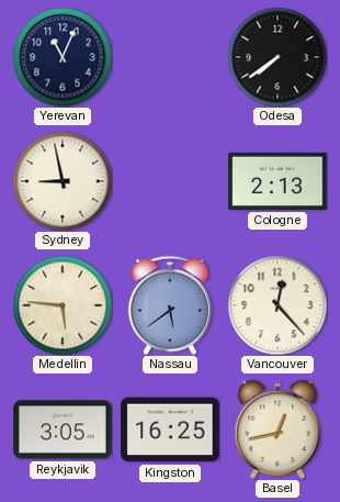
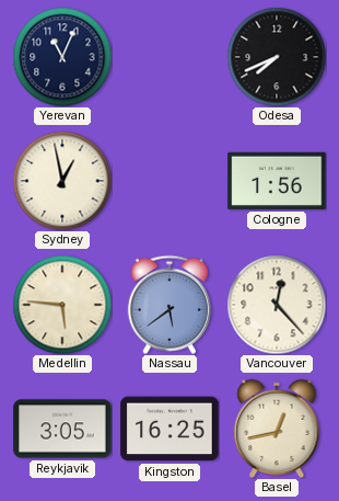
Odesa: 7:39 -> 7:41 (277, 57)
Sydney: 8:58 -> 12:58 (62, 181)
Cologne: 2:13 -> 1:56 (277, 181)
